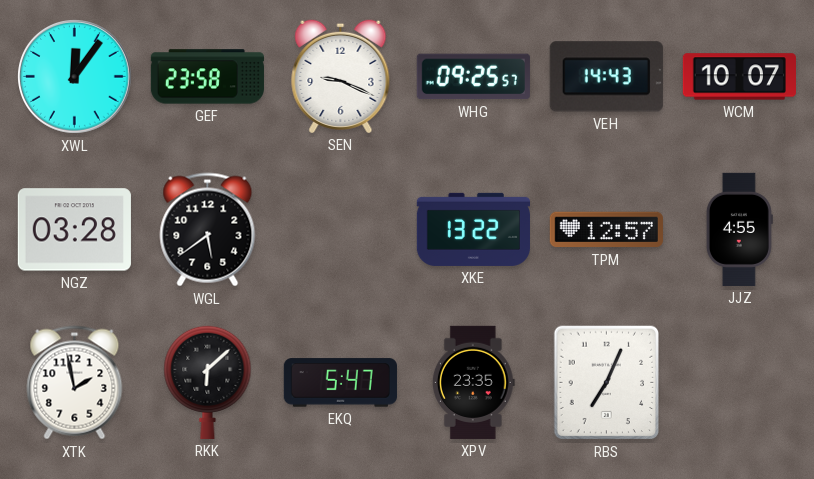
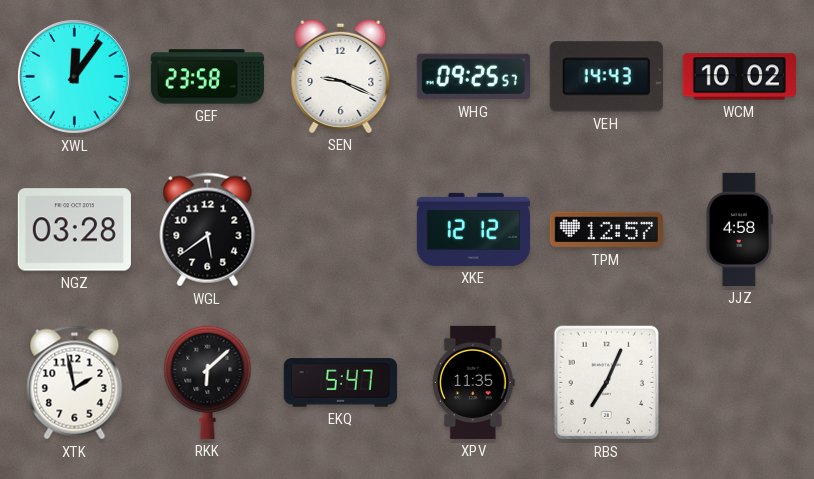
WCM: 10:07 -> 10:02 (739, 77)
XKE: 13:22 -> 12:12 (473, 229)
JJZ: 4:55 -> 4:58 (739, 229)
XPV: 23:35 -> 11:35 (473, 382)
